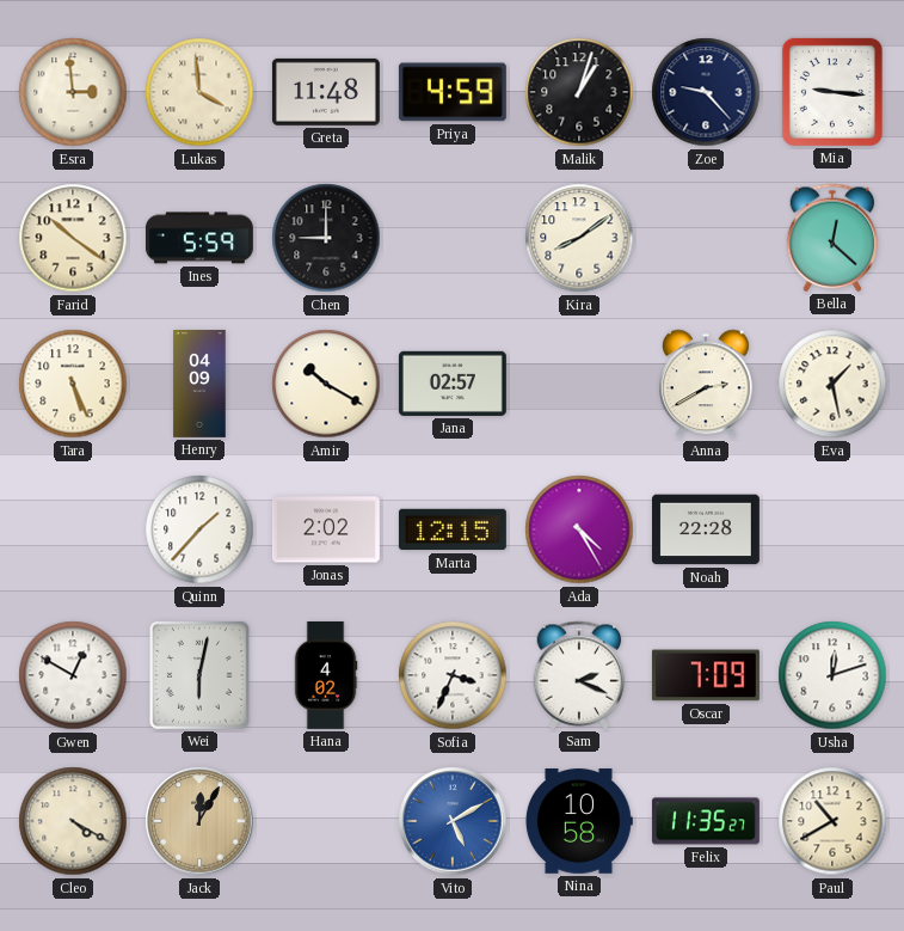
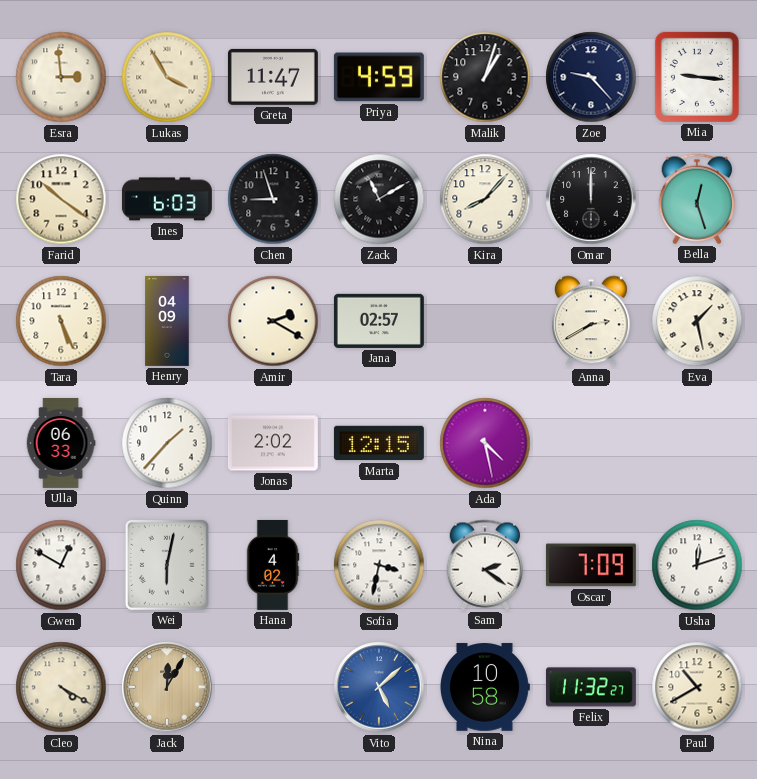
Lukas: 3:59 -> 3:55 (167, 77)
Greta: 11:48 -> 11:47 (273, 77)
Ines: 5:59 -> 6:03 (167, 199)
Chen: 9:00 -> 8:57 (273, 199)
Zack: none -> 11:10 (379, 199)
Kira: 8:09 -> 8:07 (485, 199)
Omar: none -> 12:00 (591, 199)
Bella: 12:22 -> 12:27 (697, 199)
Amir: 10:20 -> 2:20 (273, 321)
Ulla: none -> 06:33 (61, 443)
Ada: 4:25 -> 4:28 (485, 443)
Noah: 22:28 -> none (706, 529)
Sofia: 3:34 -> 3:32 (379, 565)
Sam: 2:19 -> 2:21 (485, 565)
Vito: 5:10 -> 5:08 (379, 687)
Felix: 11:35 -> 11:32 (591, 687)
